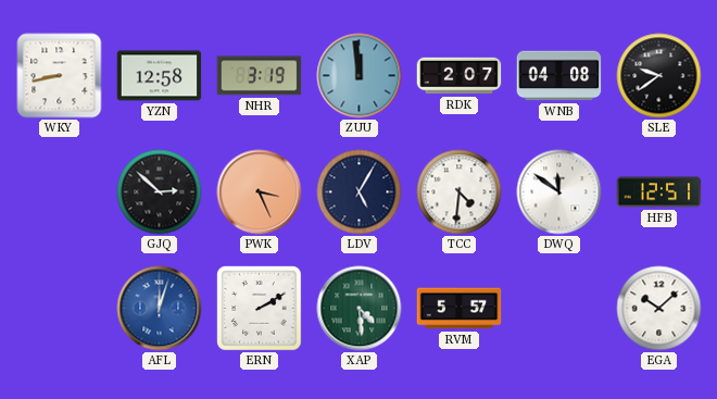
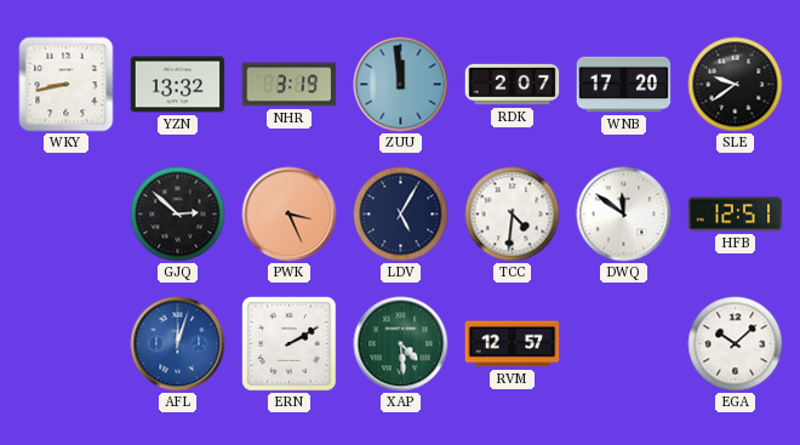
YZN: 12:58 -> 13:32 (178, 85)
WNB: 04:08 -> 17:20 (624, 85)
RVM: 5:57 -> 12:57 (513, 344)
